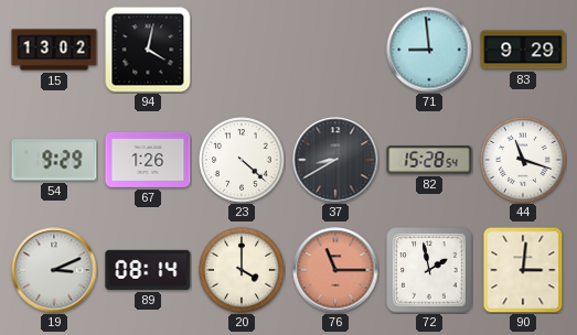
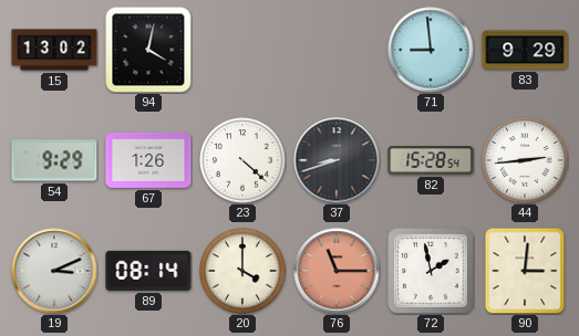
37: 8:40 -> 8:42 (337, 160)
44: 11:18 -> 2:44 (525, 160)
